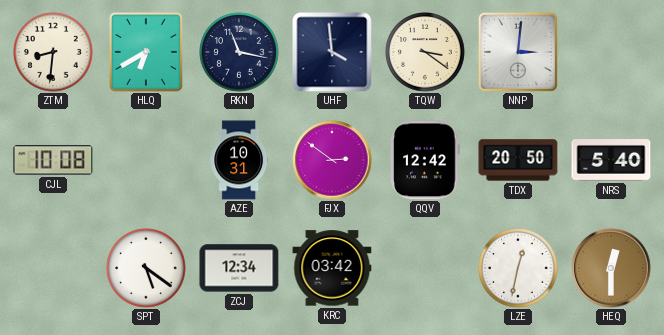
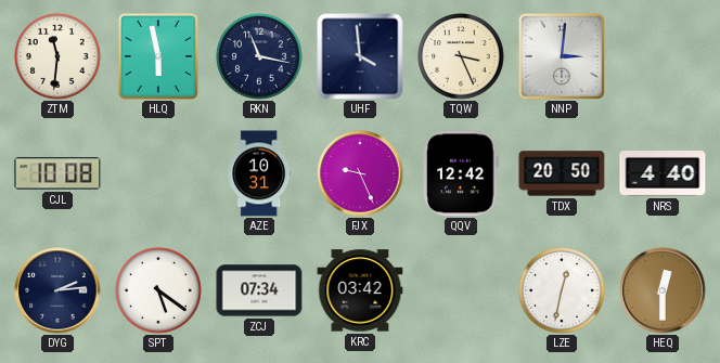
ZTM: 8:31 -> 11:31 (57, 56)
HLQ: 6:40 -> 5:58 (158, 56)
TQW: 3:21 -> 3:26 (461, 56)
FJX: 2:51 -> 9:26 (360, 173)
NRS: 5:40 -> 4:40 (663, 174)
DYG: none -> 2:14 (57, 290)
ZCJ: 12:34 -> 07:34 (259, 290)
